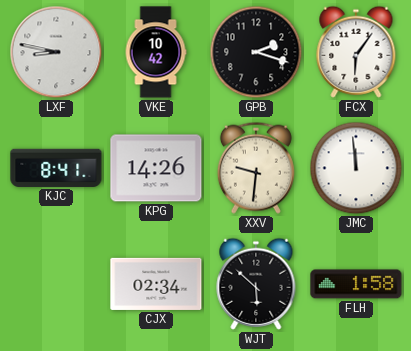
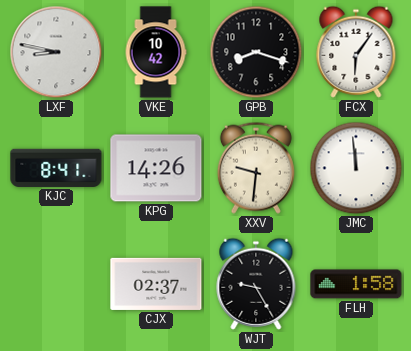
GPB: 2:18 -> 8:18 (256, 52)
CJX: 02:34 -> 02:37 (156, 284)
WJT: 5:52 -> 9:25 (256, 284)
